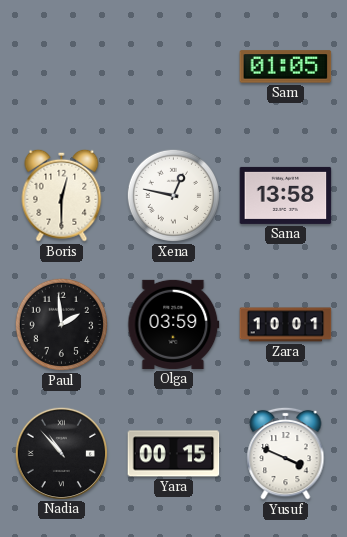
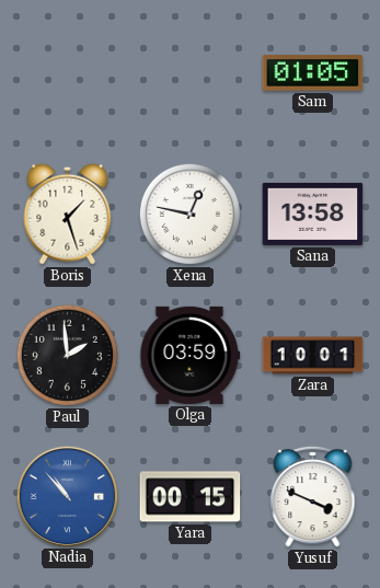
Boris: 12:30 -> 1:27 (68, 214)
Nadia dial: black -> blue (67, 496)
